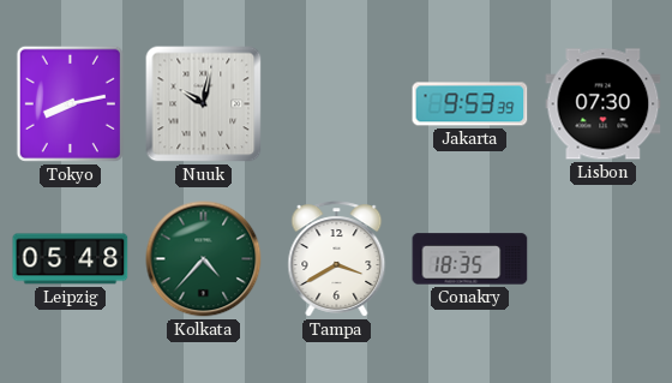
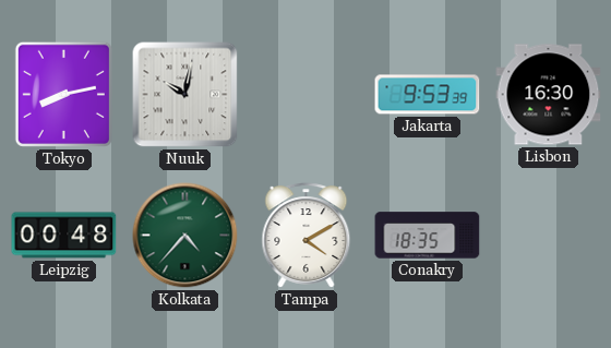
Lisbon: 07:30 -> 16:30 (549, 95)
Leipzig: 05:48 -> 00:48 (64, 236)
Tampa: 3:40 -> 4:10 (307, 236)
